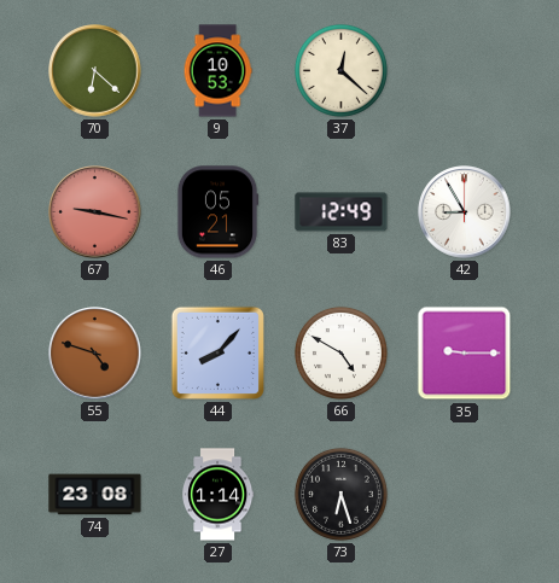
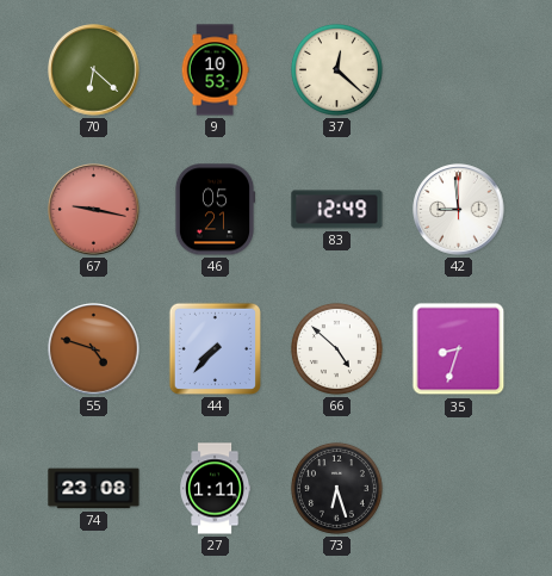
42: 8:55 -> 8:59 (459, 210)
44: 8:07 -> 7:37 (215, 348)
66: 4:50 -> 4:52 (336, 348)
35: 9:15 -> 8:33 (459, 349)
27: 1:14 -> 1:11 (216, 489)
